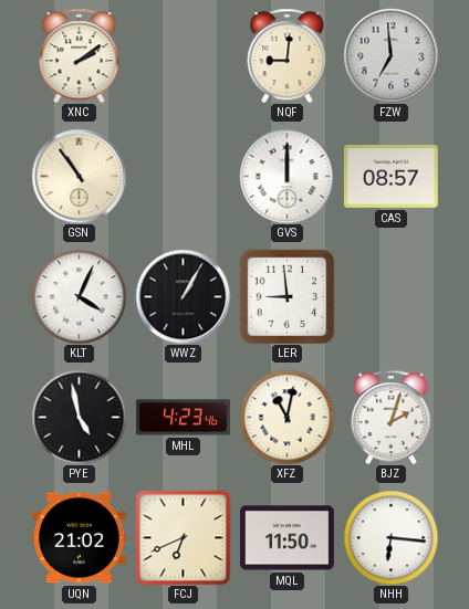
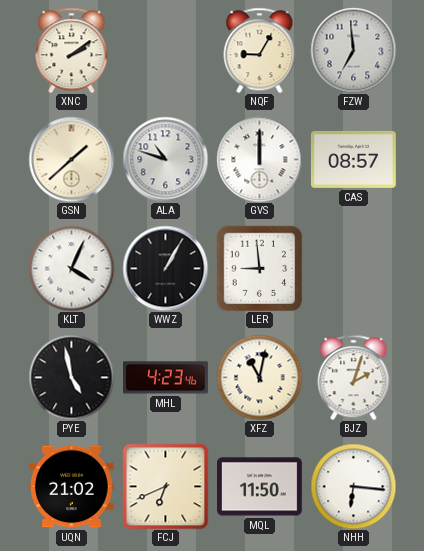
NQF: 9:01 -> 9:05 (260, 50)
GSN: 10:54 -> 1:38 (71, 159)
ALA: none -> 10:48 (165, 159)
